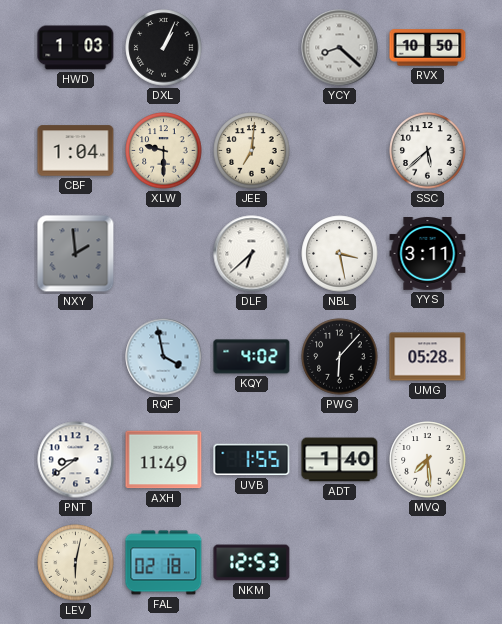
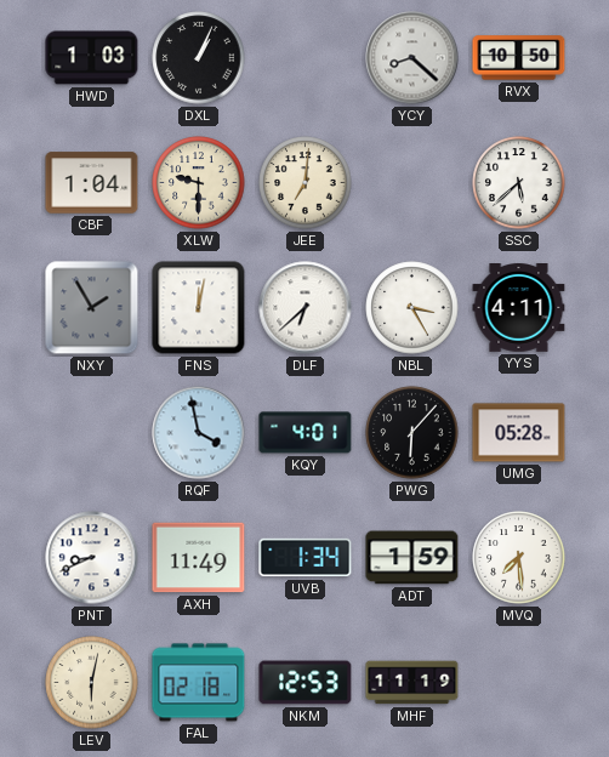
NXY: 1:59 -> 1:55 (92, 308)
FNS: none -> 12:02 (199, 308)
NBL: 3:28 -> 3:25 (412, 308)
YYS: 3:11 -> 4:11 (519, 308)
KQY: 4:02 -> 4:01 (306, 433)
PNT: 8:39 -> 8:41 (92, 558)
UVB: 1:55 -> 1:34 (306, 558)
ADT: 1:40 -> 1:59 (412, 558)
MHF: none -> 11:19 (412, 683)
